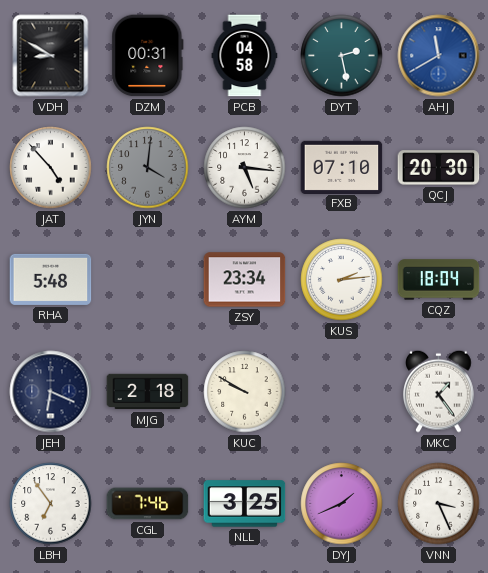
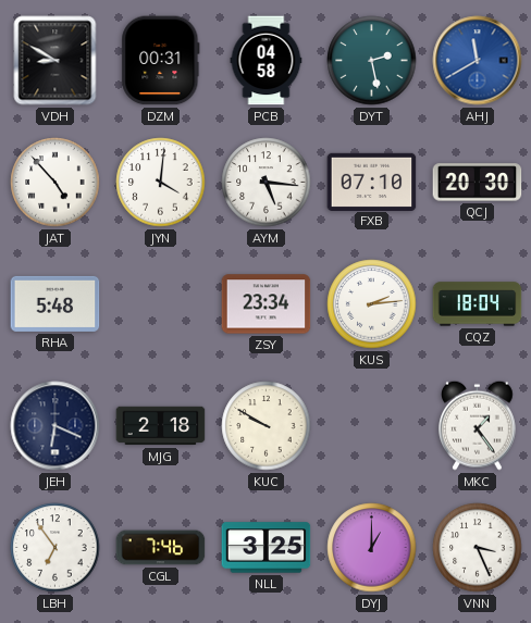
JYN dial: grey -> white (161, 183)
DYJ: 1:41 -> 1:00 (372, 548)
